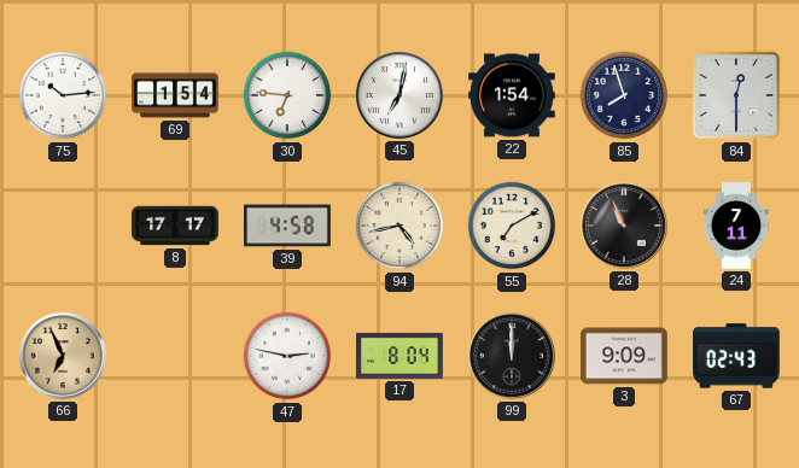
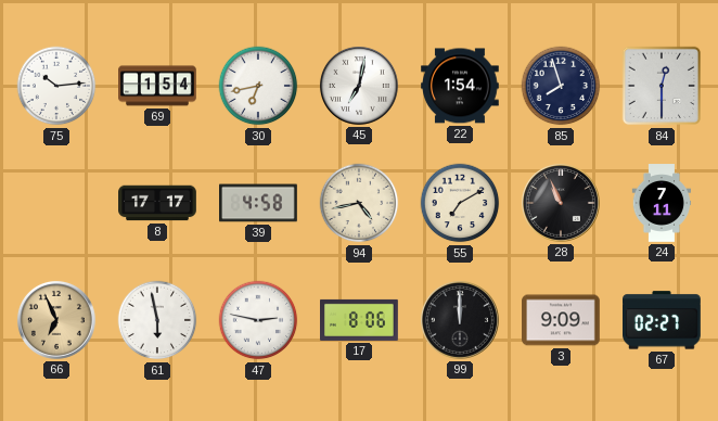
30: 6:46 -> 6:43 (258, 86)
61: none -> 5:58 (157, 320)
17: 8:04 -> 8:06 (360, 320)
67: 02:43 -> 02:27 (663, 320)
